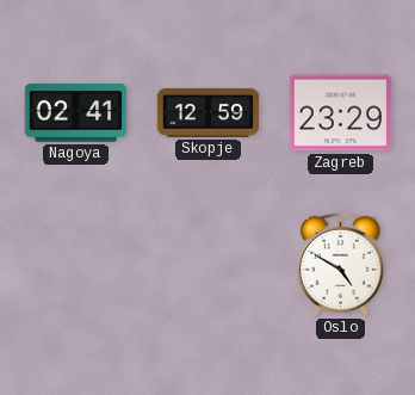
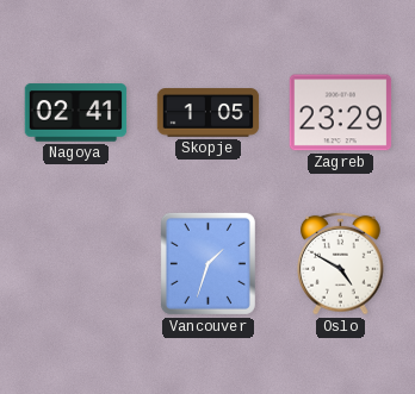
Skopje: 12:59 -> 1:05 (209, 113)
Vancouver: none -> 1:33 (207, 263)
